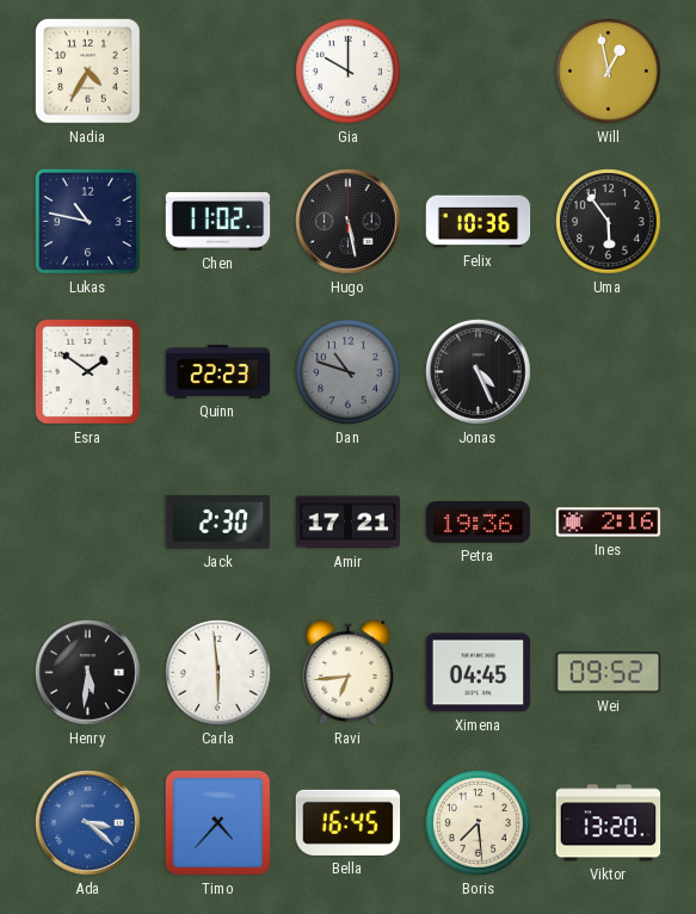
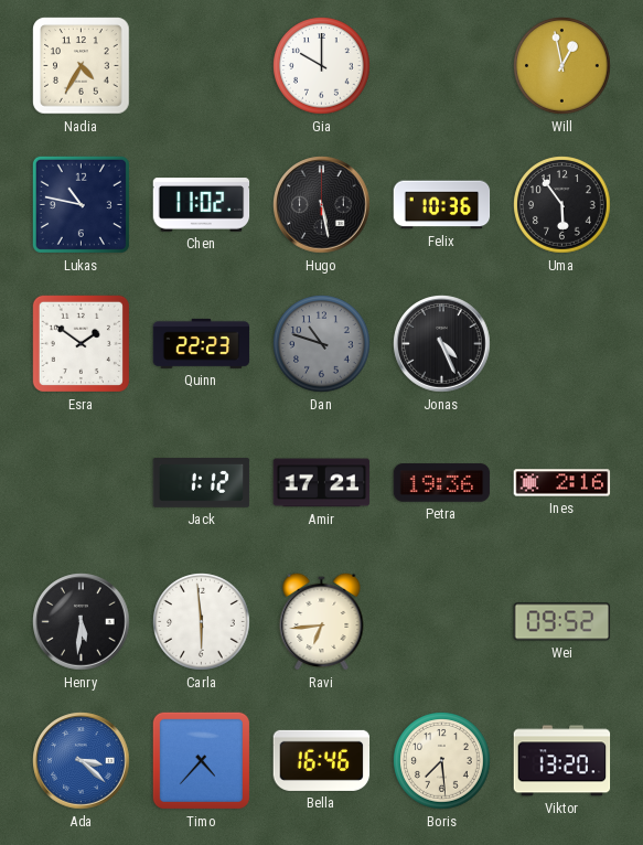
Jack: 2:30 -> 1:12 (202, 483)
Ximena: 04:45 -> none (479, 673)
Bella: 16:45 -> 16:46 (322, 760)
